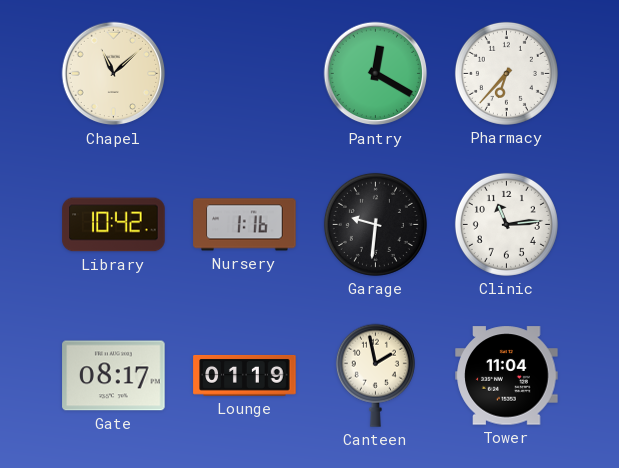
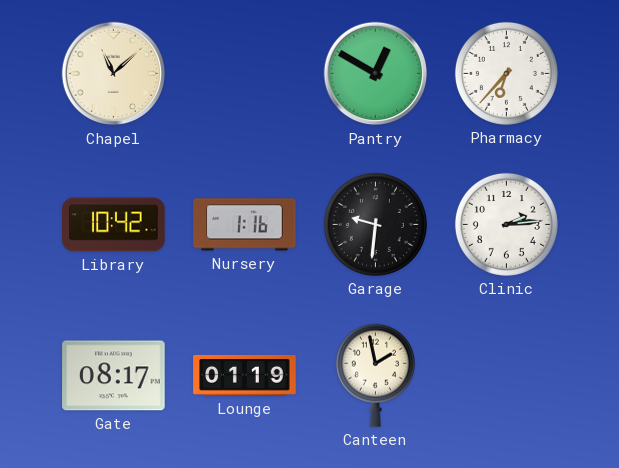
Pantry: 12:20 -> 12:50 (376, 74)
Clinic: 11:14 -> 2:14 (506, 224)
Tower: 11:04 -> none (507, 376)
